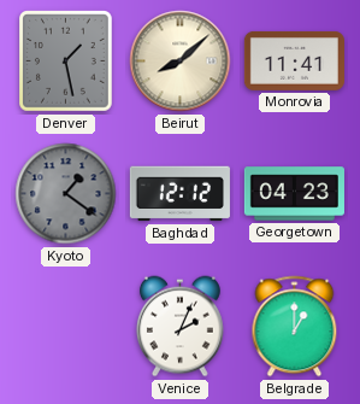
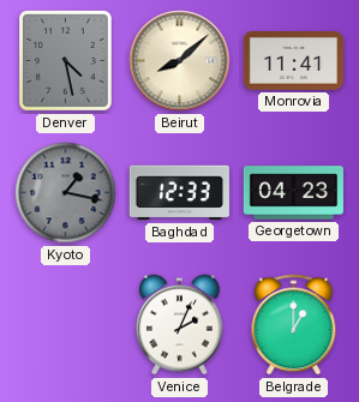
Denver: 1:28 -> 4:28 (66, 61)
Kyoto: 1:21 -> 1:17 (66, 193)
Baghdad: 12:12 -> 12:33 (179, 193)
